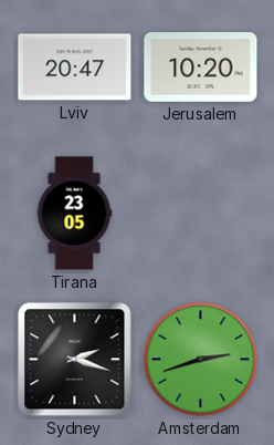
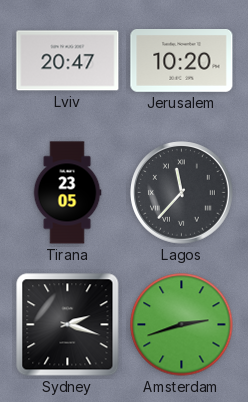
Lagos: none -> 11:37 (182, 193)
